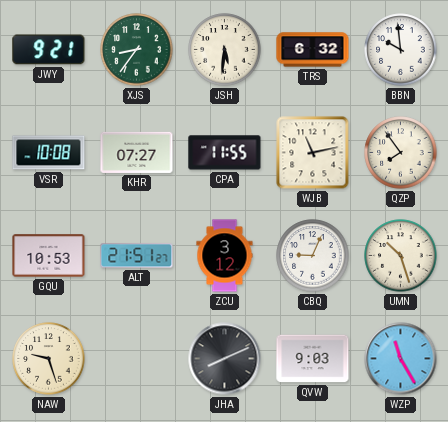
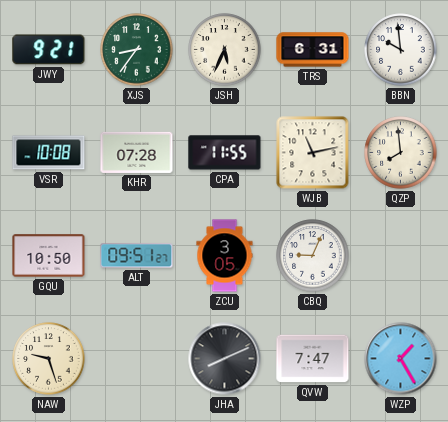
JSH: 5:31 -> 5:34 (225, 50)
TRS: 6:32 -> 6:31 (313, 50)
KHR: 07:27 -> 07:28 (137, 152)
QZP: 7:54 -> 7:59 (401, 153)
GQU: 10:53 -> 10:50 (49, 256)
ALT: 21:51 -> 09:51 (137, 256)
ZCU: 3:12 -> 3:05 (225, 256)
UMN: 10:27 -> none (401, 256)
QVW: 9:03 -> 7:47 (313, 359)
WZP: 11:25 -> 1:25 (401, 359)
